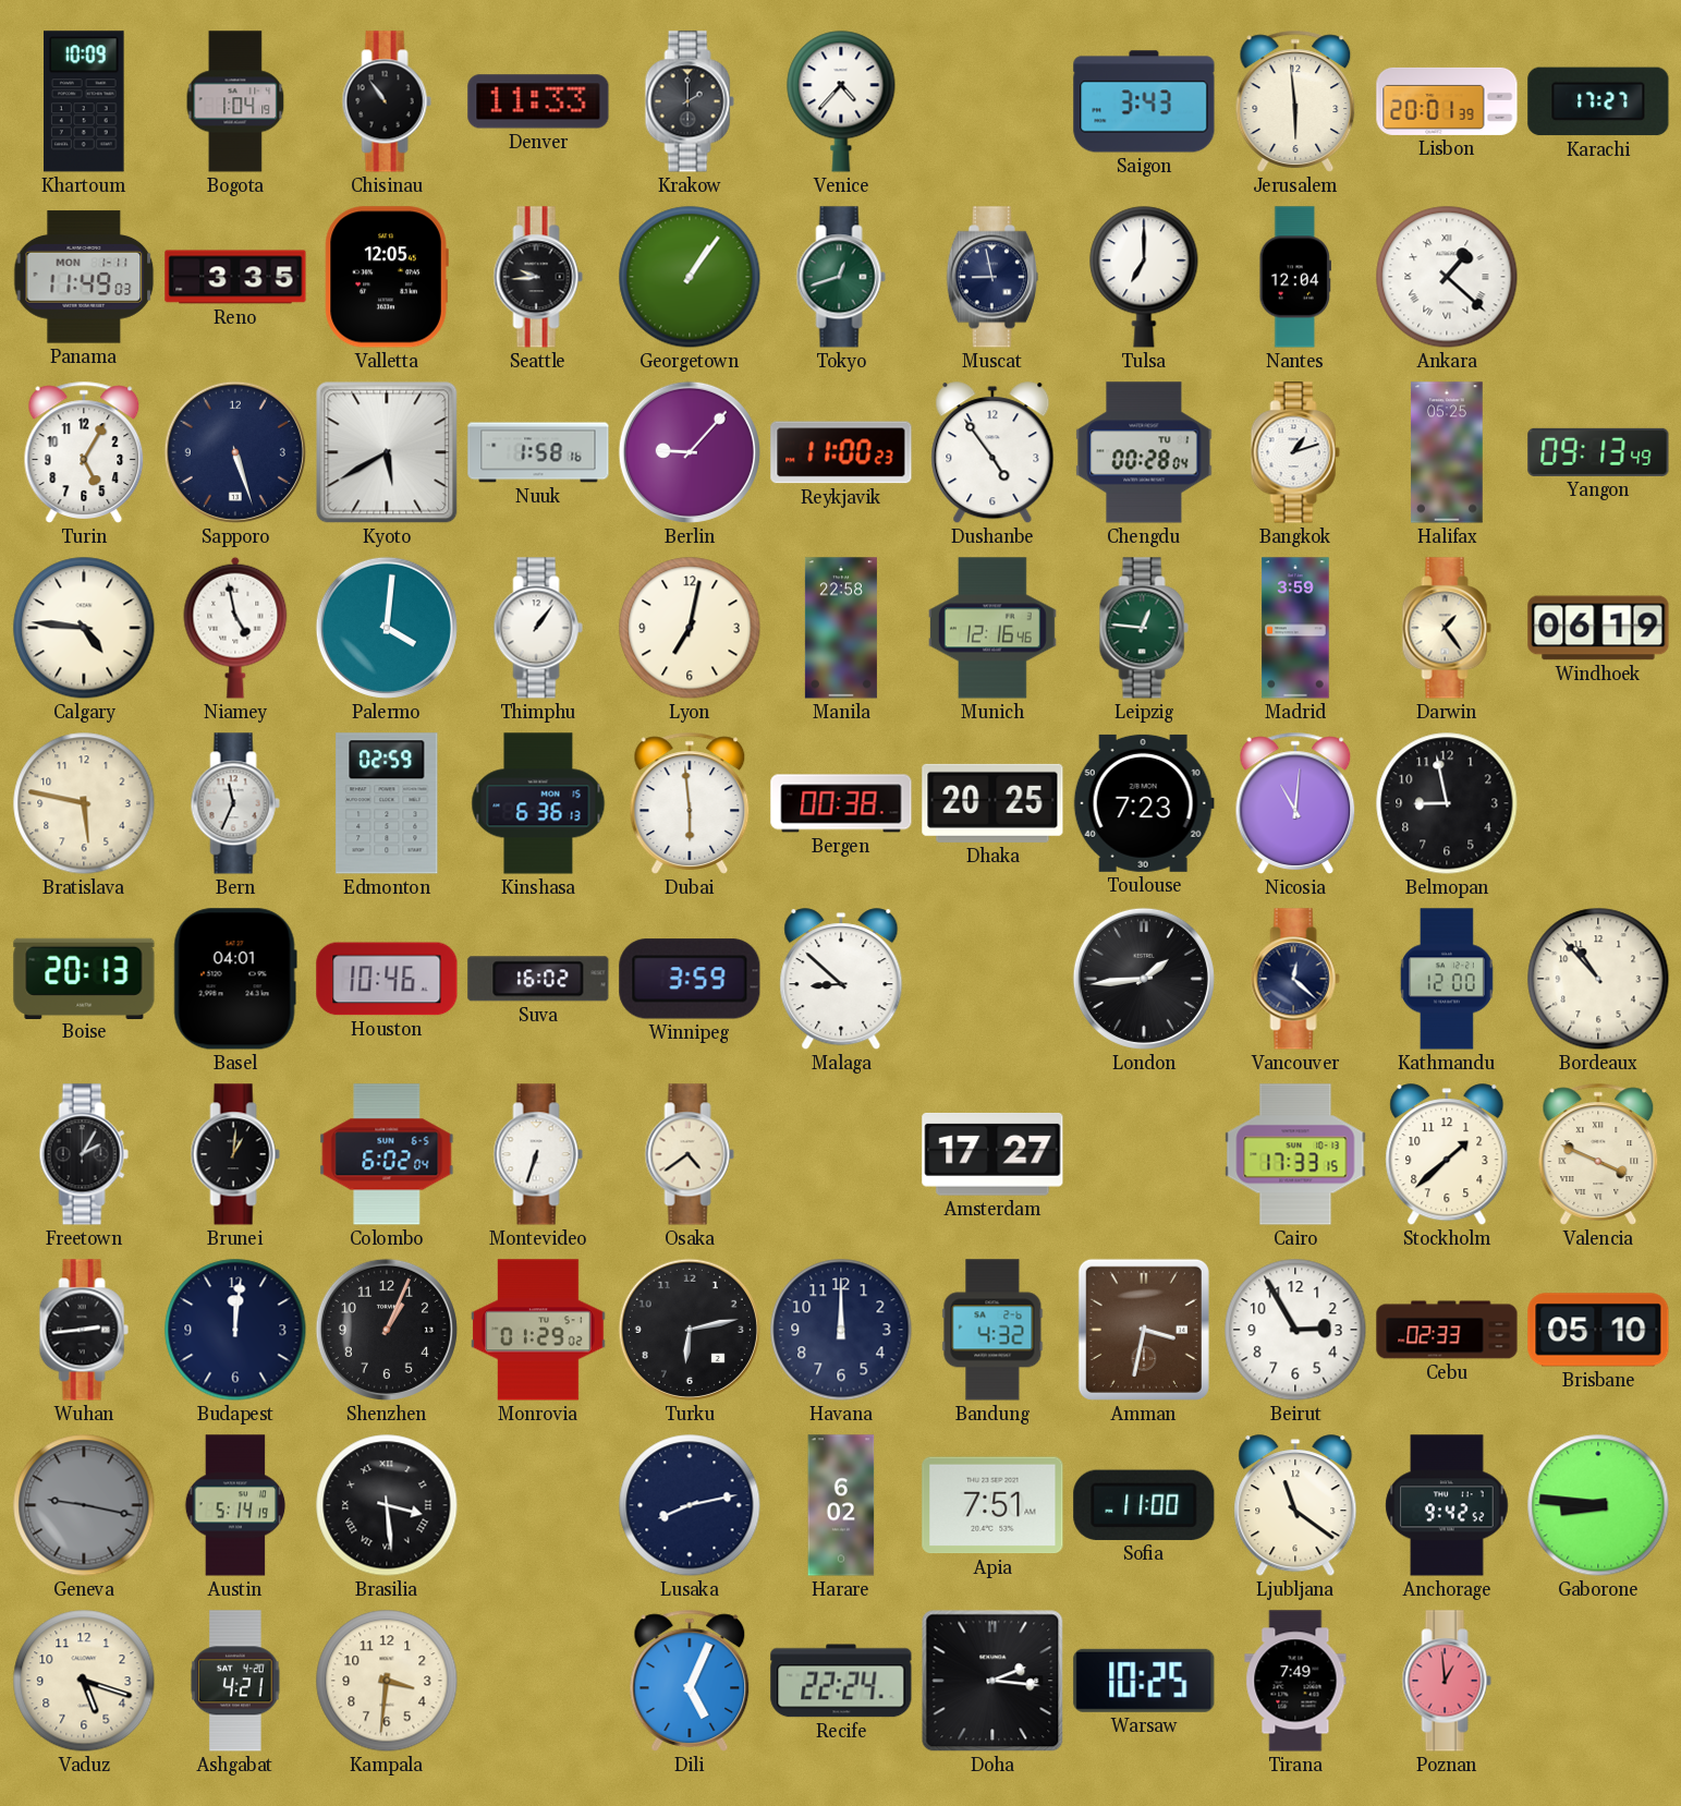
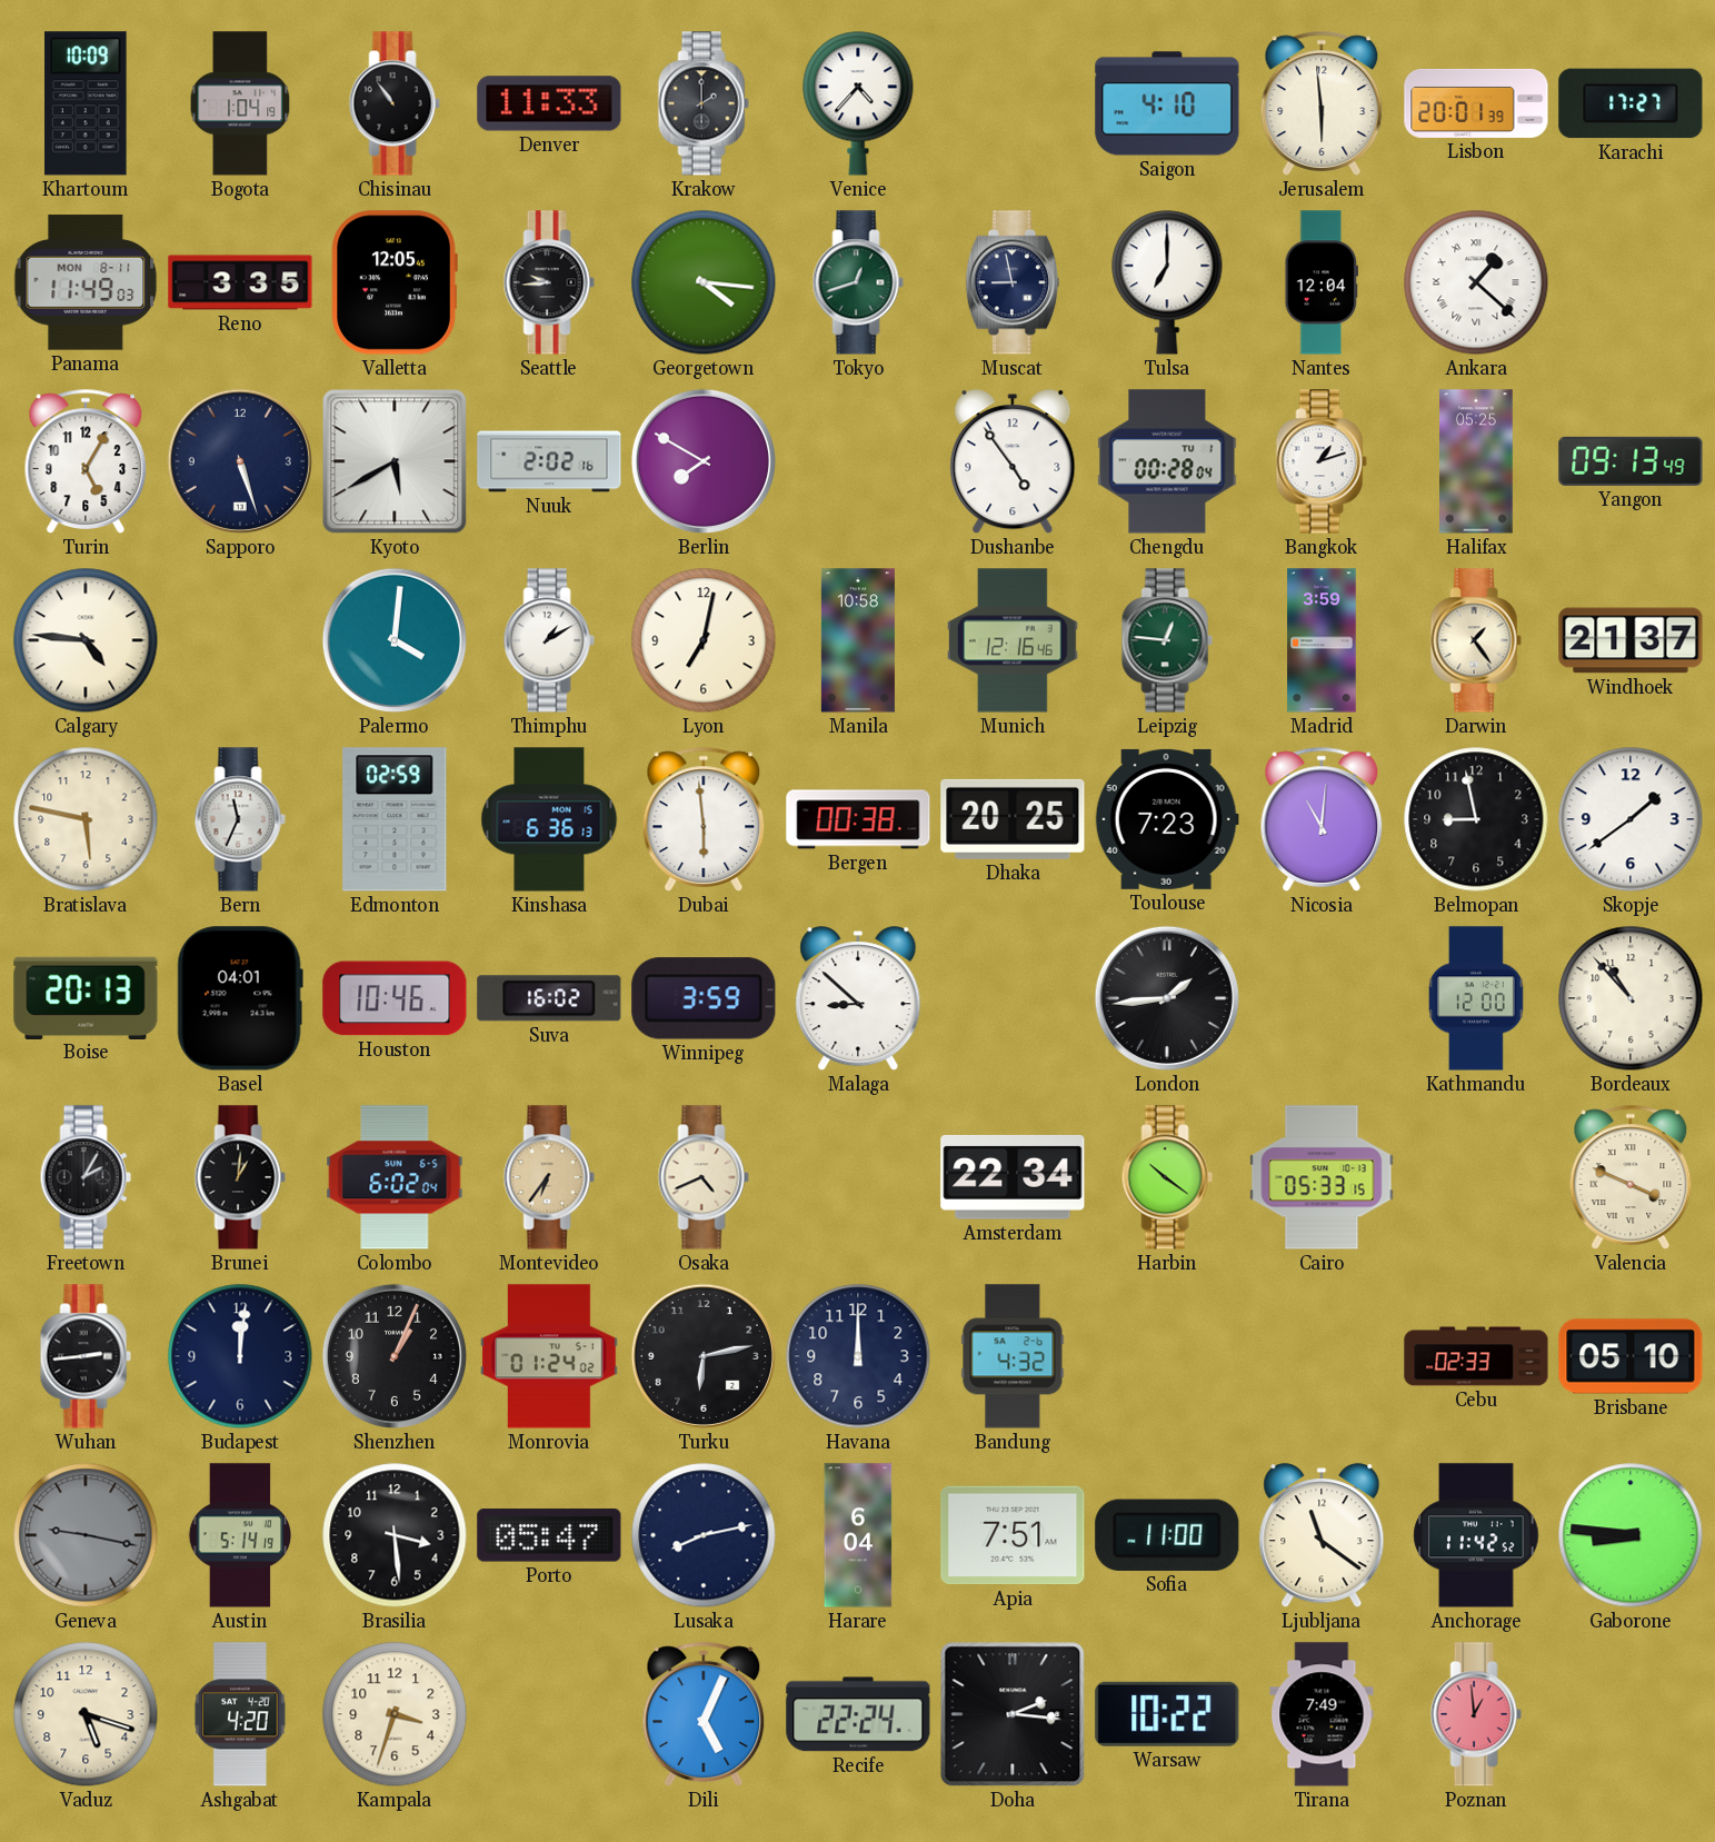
Saigon: 3:43 -> 4:10 (1167, 103)
Panama date: MON 1-11 -> MON 8-11 (86, 282)
Georgetown: 1:06 -> 4:16 (704, 282)
Nuuk: 1:58 -> 2:02 (549, 461)
Berlin: 9:07 -> 7:50 (704, 461)
Reykjavik: 11:00 -> none (841, 452)
Niamey: 4:58 -> none (235, 628)
Thimphu: 1:06 -> 1:10 (549, 640)
Manila: 22:58 -> 10:58 (858, 640)
Windhoek: 06:19 -> 21:37 (1631, 640)
Skopje: none -> 1:39 (1631, 819)
Vancouver: 12:22 -> none (1295, 979)
Montevideo: 6:33 -> 6:36 (549, 1177)
Montevideo dial: white -> champagne (549, 1177)
Osaka: 4:39 -> 4:41 (704, 1177)
Amsterdam: 17:27 -> 22:34 (1013, 1177)
Harbin: none -> 10:21 (1167, 1177)
Cairo: 17:33 -> 05:33 (1322, 1177)
Stockholm: 1:38 -> none (1447, 1155)
Monrovia: 01:29 -> 01:24 (549, 1356)
Amman: 3:32 -> none (1144, 1330)
Beirut: 2:55 -> none (1295, 1330)
Brasilia numerals: Roman -> Arabic (395, 1535)
Porto: none -> 05:47 (549, 1535)
Harare: 6:02 -> 6:04 (858, 1535)
Anchorage: 9:42 -> 11:42 (1476, 1535)
Ashgabat: 4:21 -> 4:20 (240, 1714)
Kampala: 3:31 -> 3:33 (395, 1714)
Warsaw: 10:25 -> 10:22 (1167, 1714)
